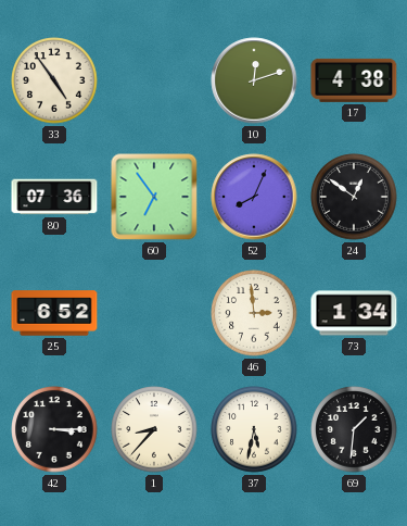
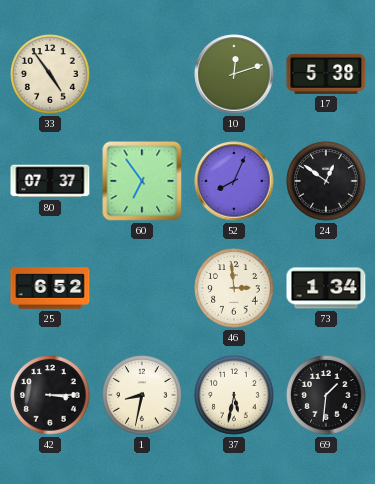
17: 4:38 -> 5:38 (326, 74)
80: 07:36 -> 07:37 (50, 181)
1: 8:37 -> 8:32 (142, 395)
